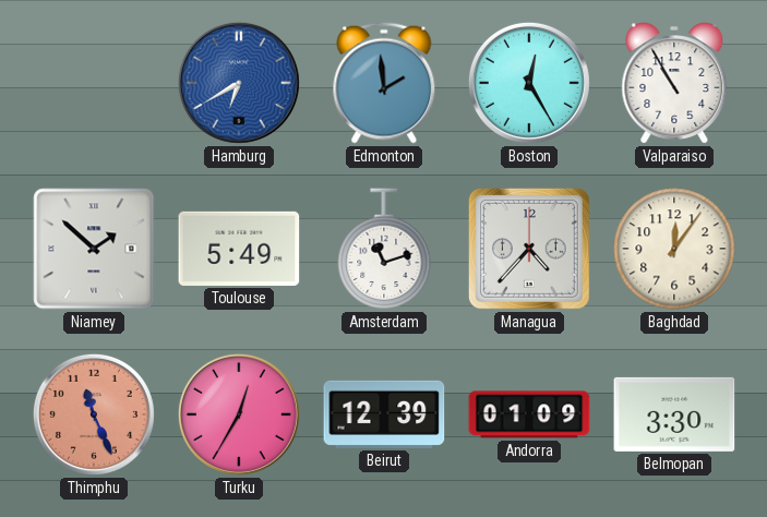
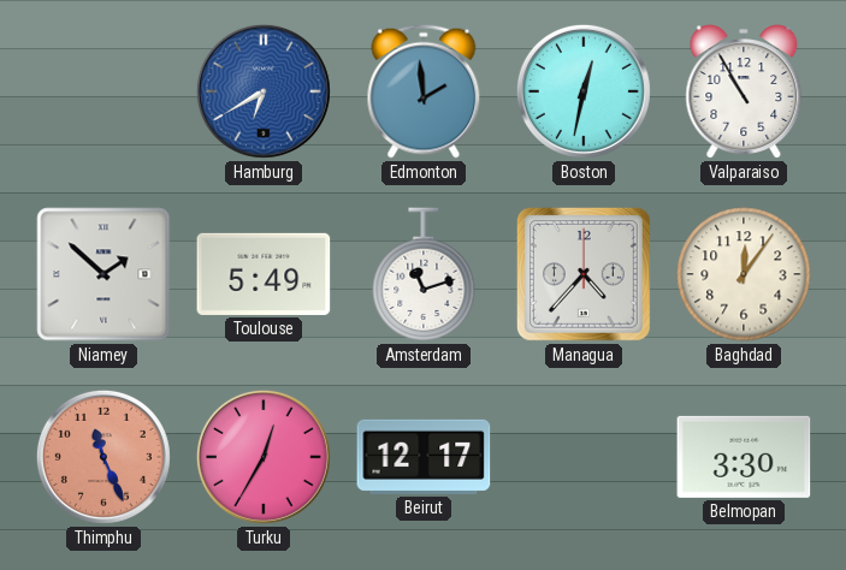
Boston: 12:25 -> 12:32 (584, 91)
Beirut: 12:39 -> 12:17 (424, 457)
Andorra: 01:09 -> none (529, 414)
